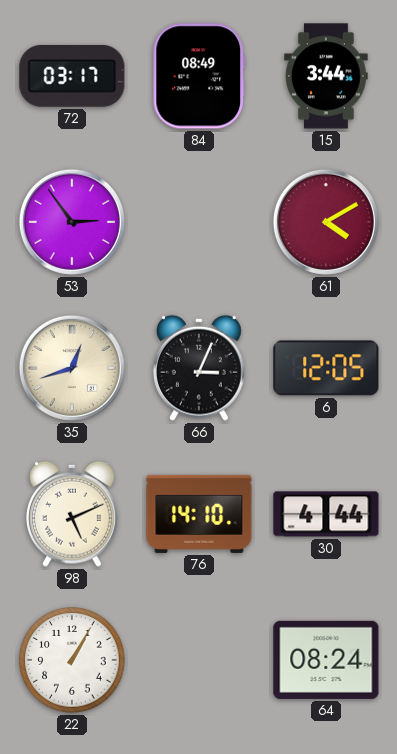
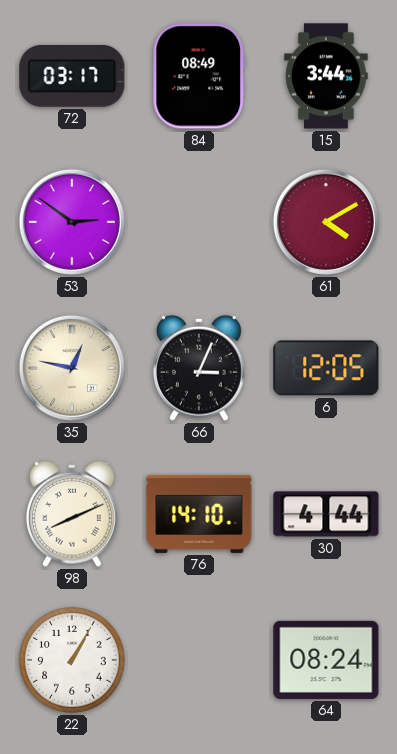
53: 2:54 -> 2:51 (72, 222)
35: 12:42 -> 12:47 (72, 368)
98: 5:11 -> 8:11 (72, 514)
